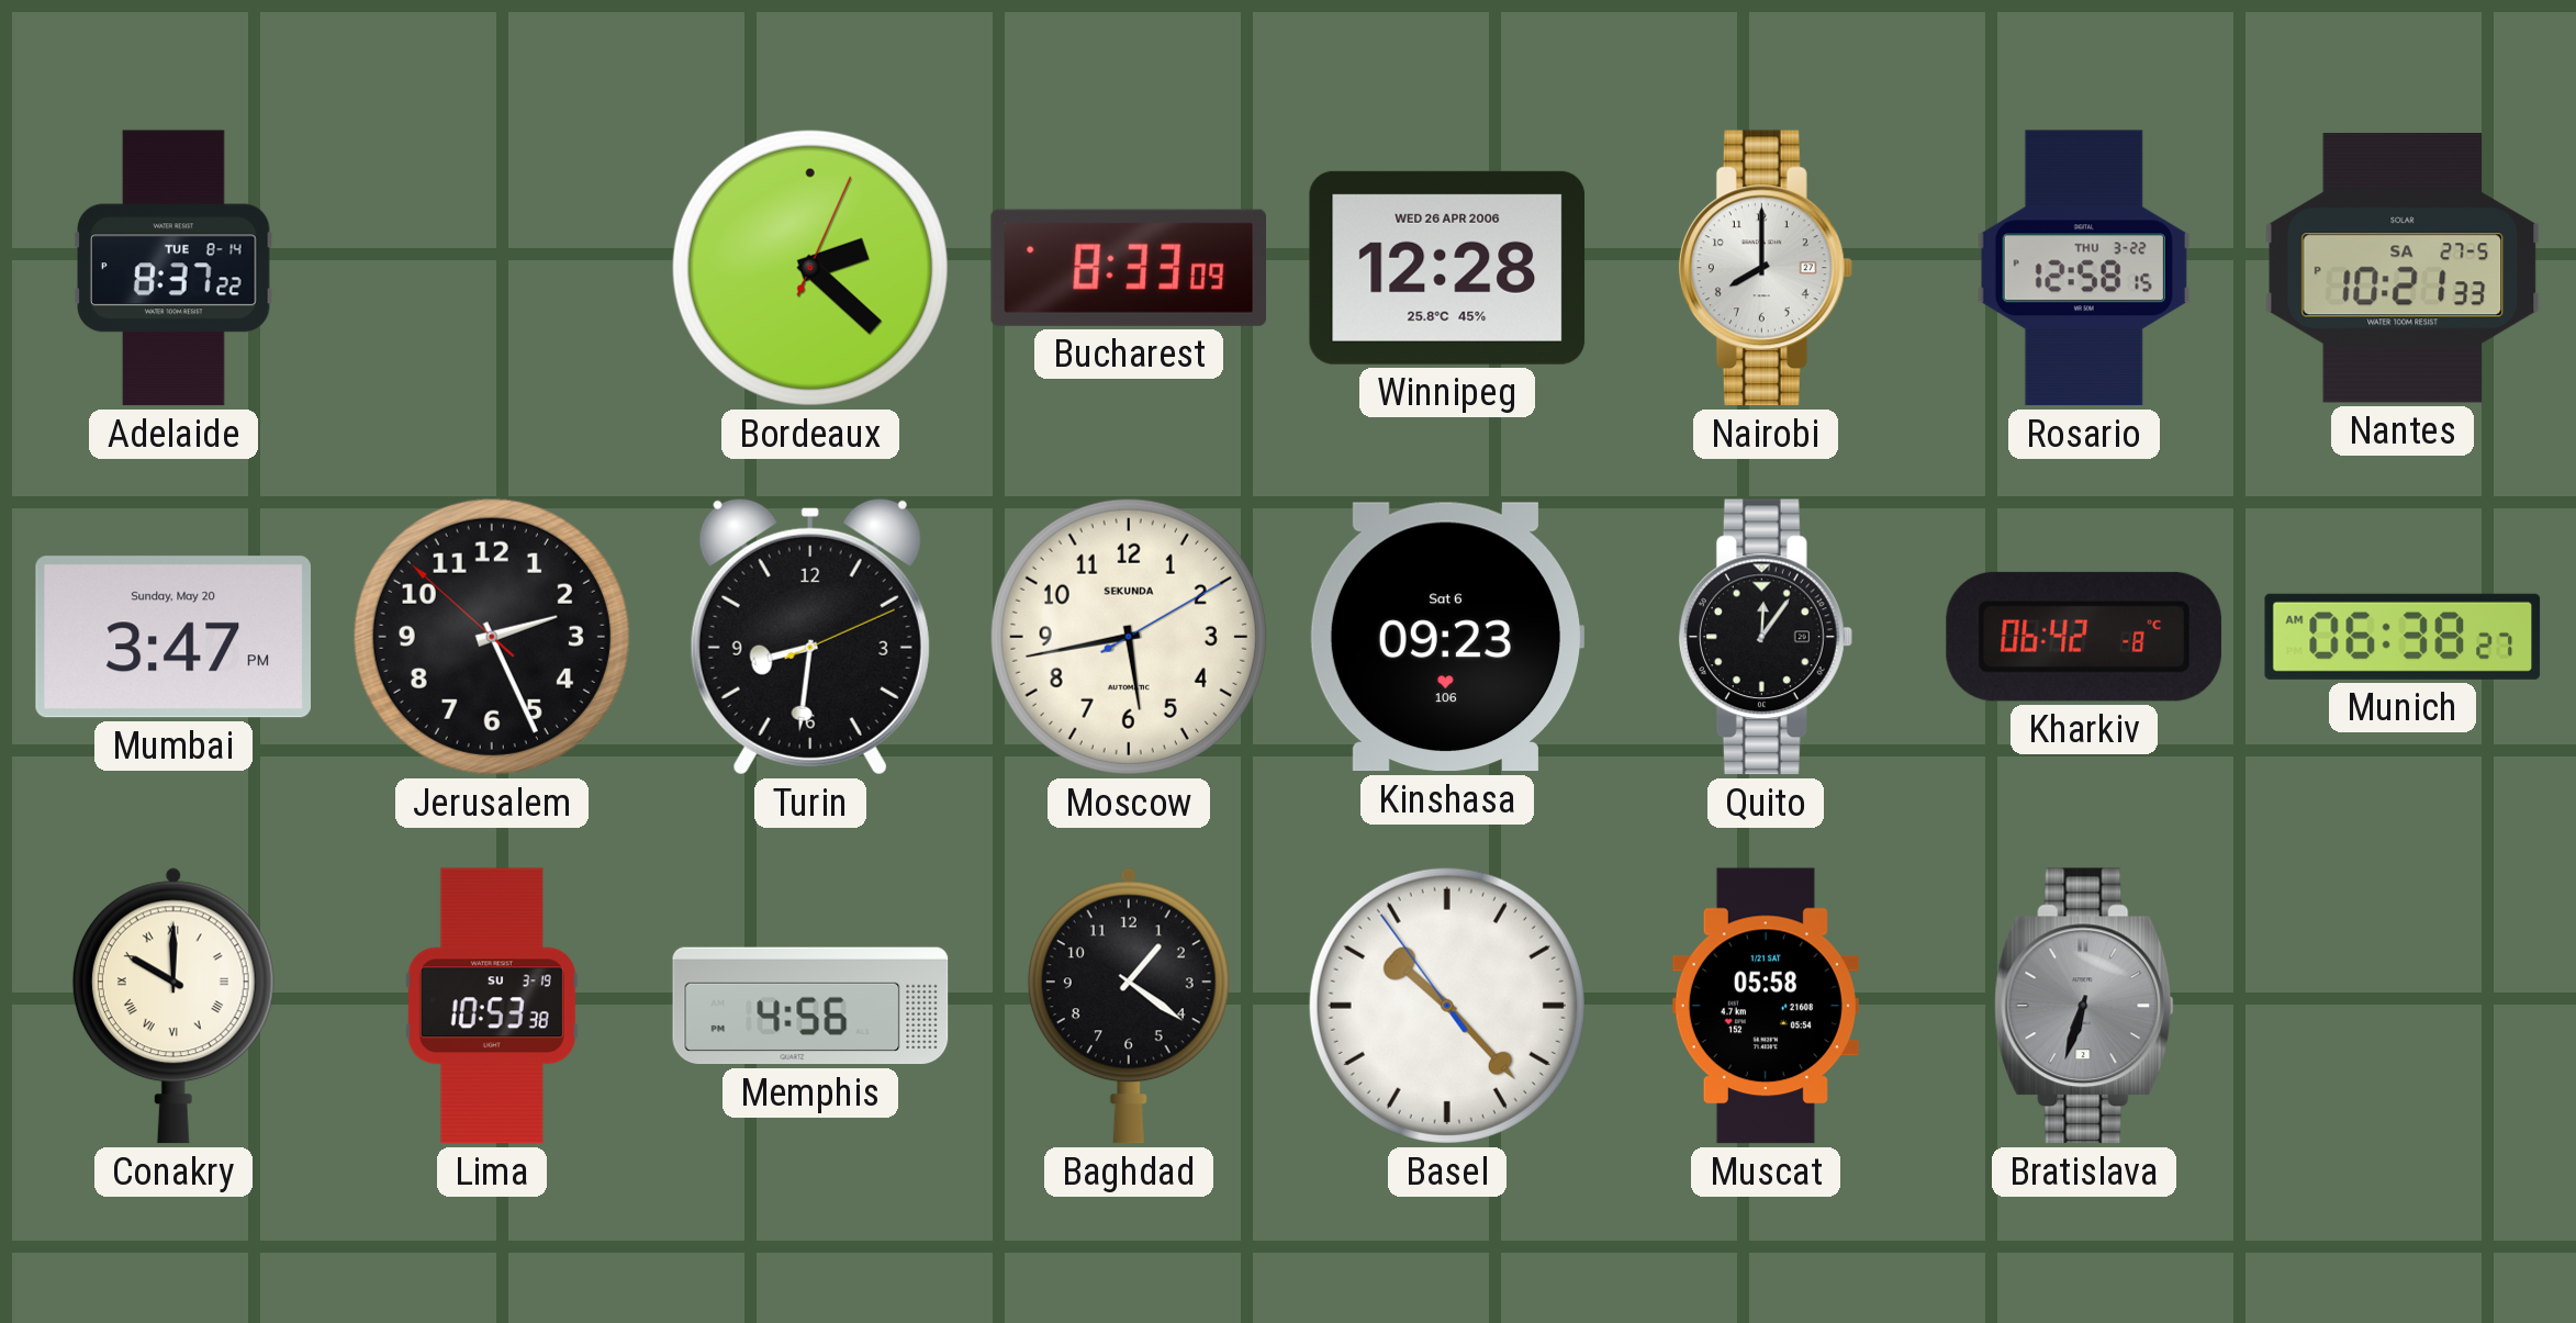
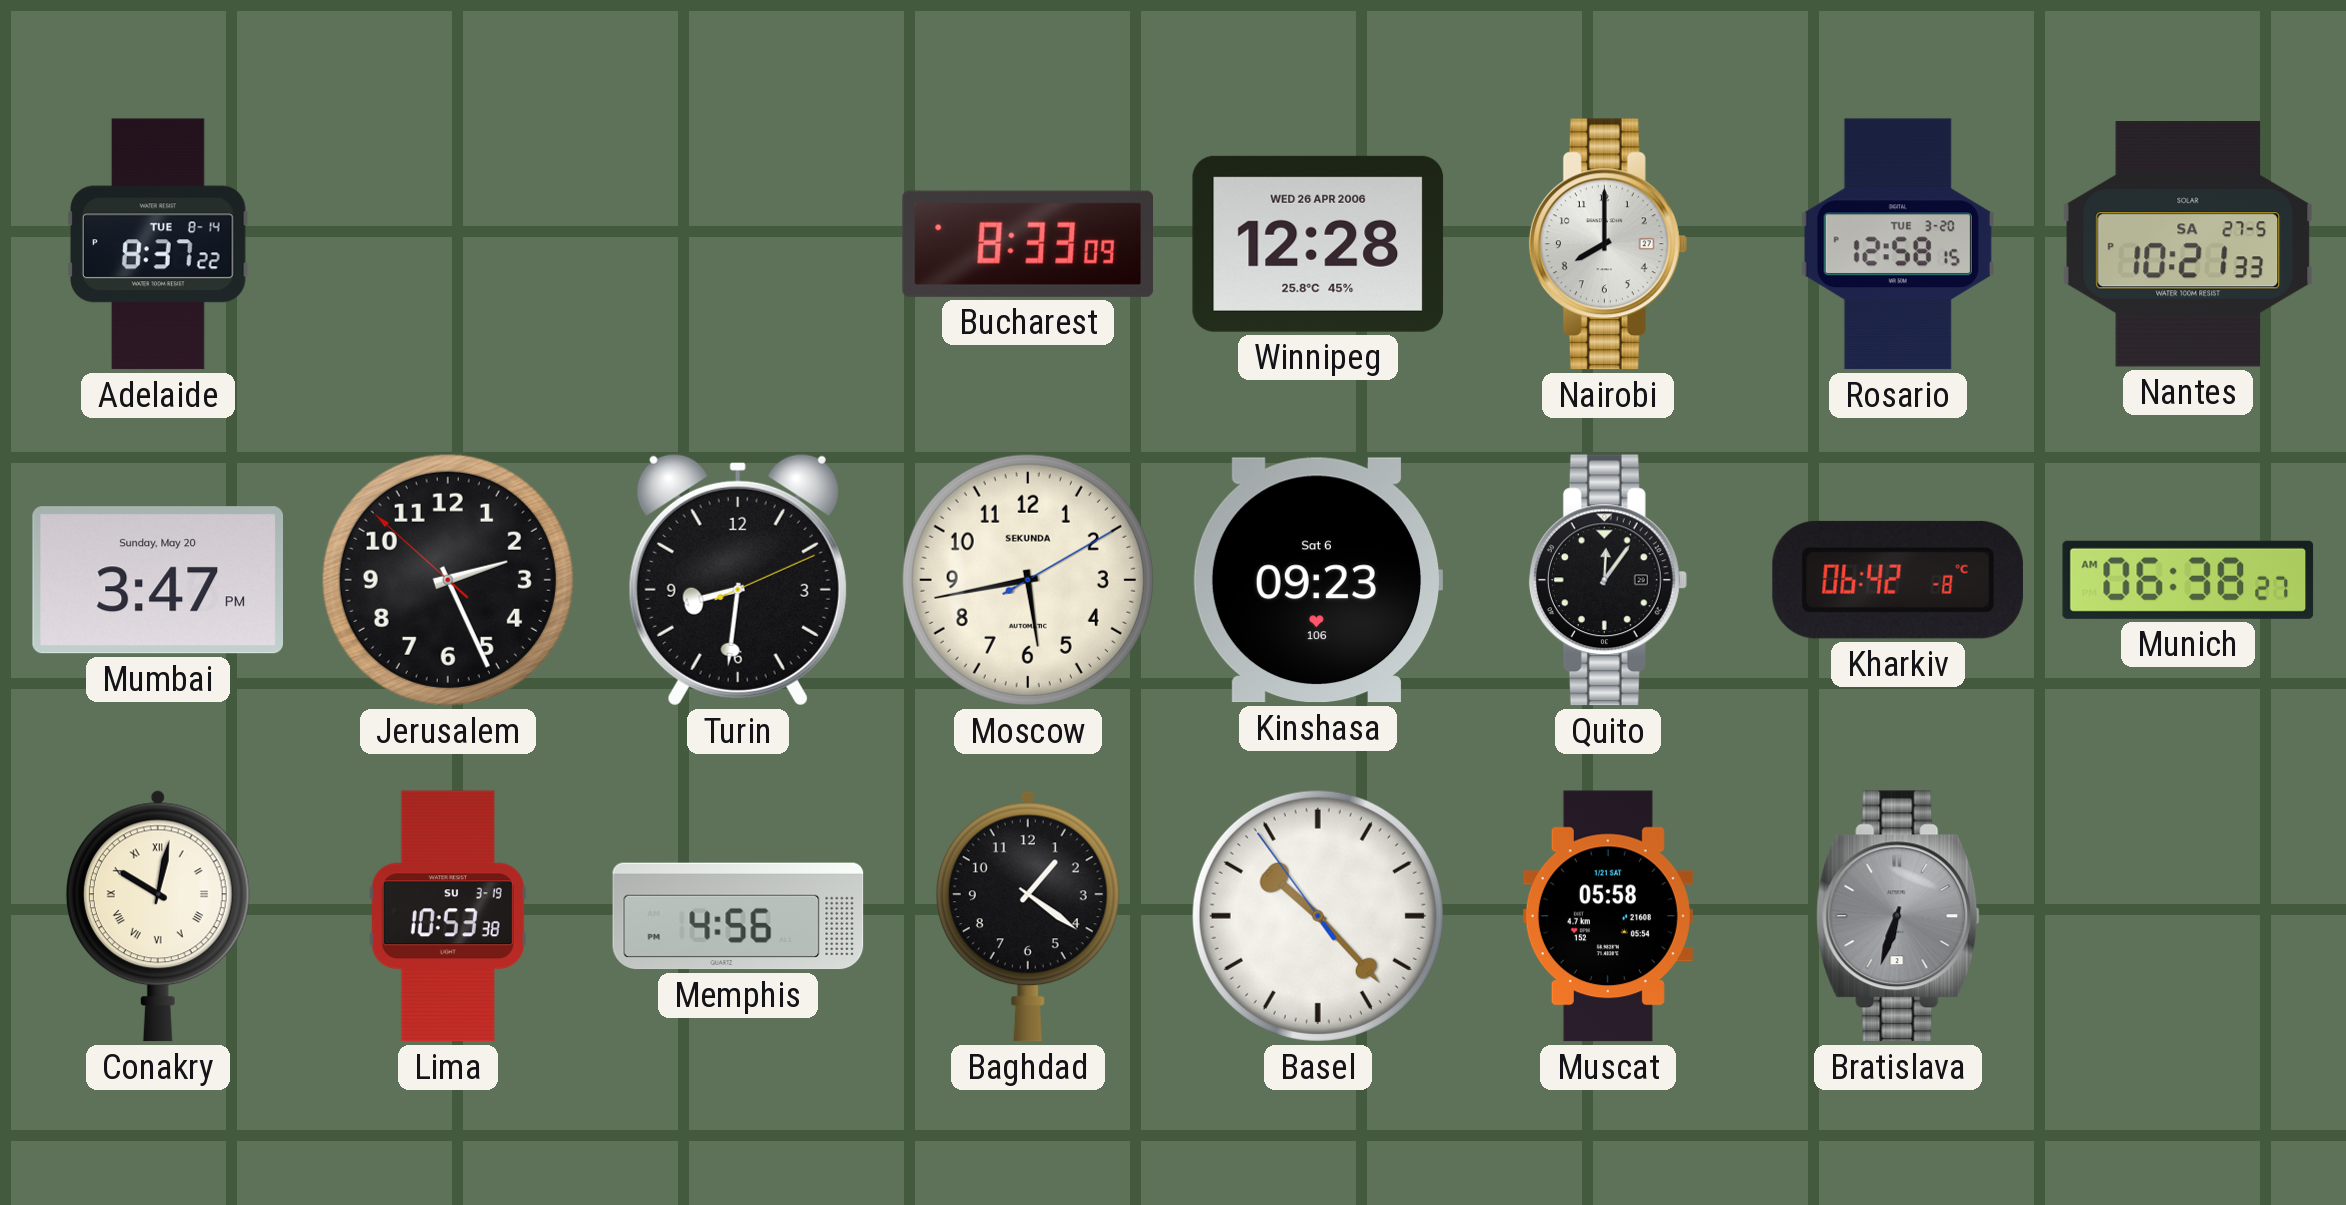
Bordeaux: 2:22 -> none (810, 268)
Rosario date: THU 3-22 -> TUE 3-20 (1898, 244)
Conakry: 10:00 -> 10:02 (158, 916)
